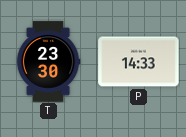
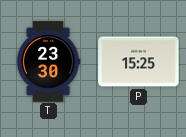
P: 14:33 -> 15:25 (139, 62)
